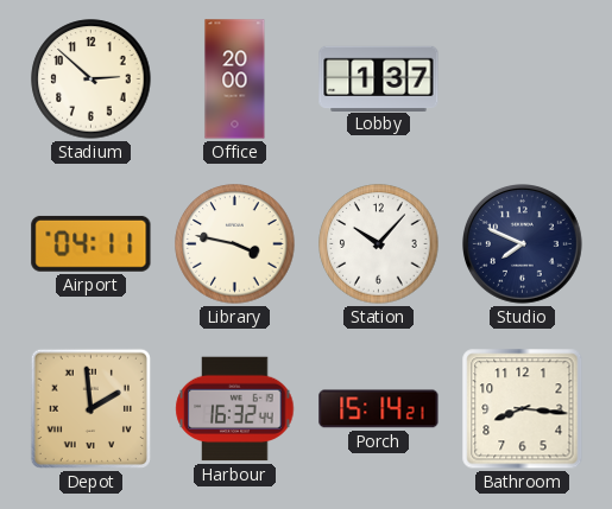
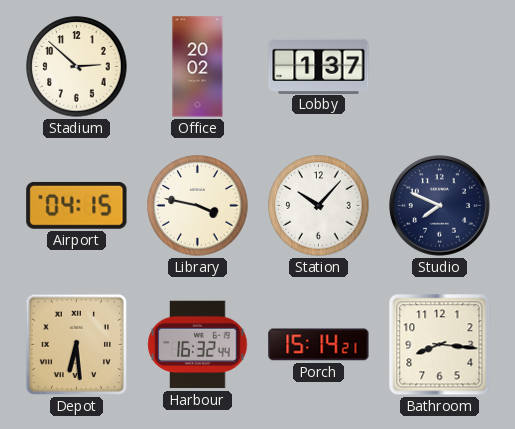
Office: 20:00 -> 20:02 (198, 67)
Airport: 04:11 -> 04:15 (77, 205)
Depot: 1:59 -> 6:29 (76, 344)
